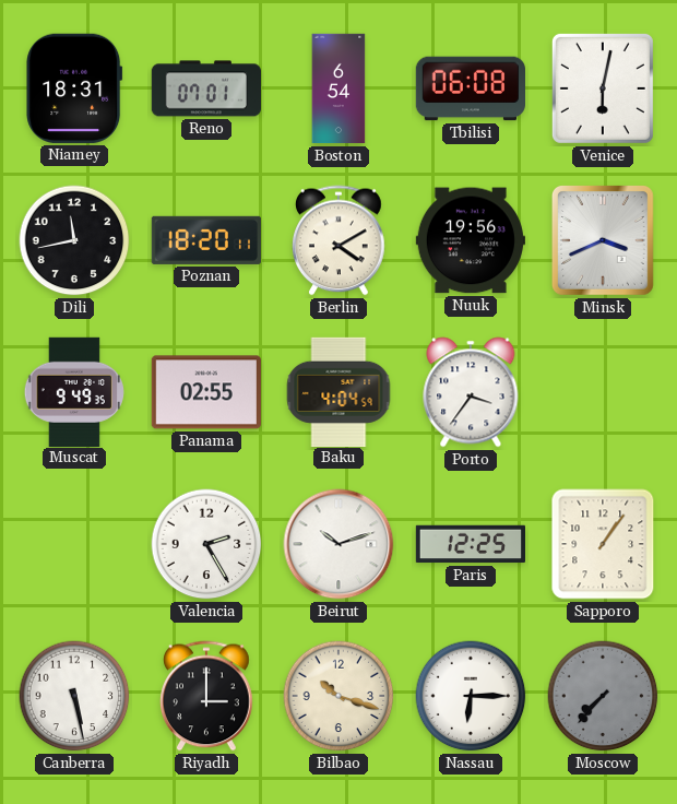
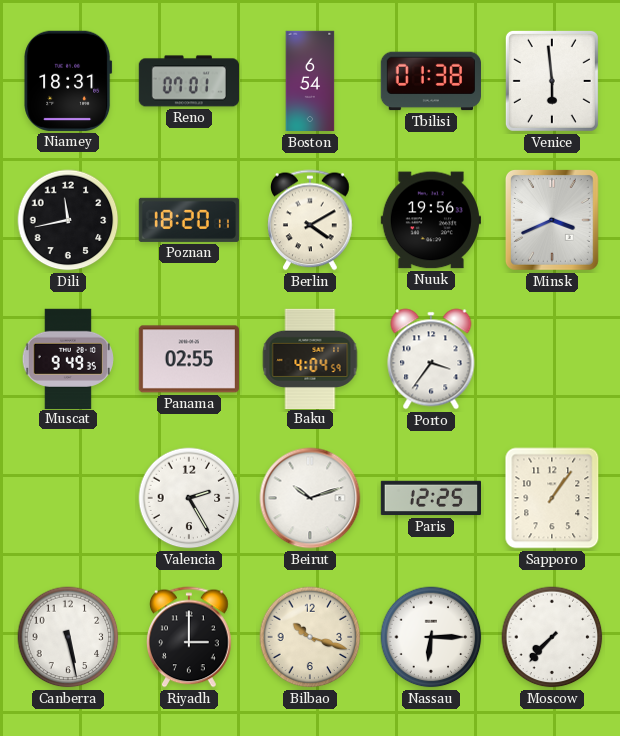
Tbilisi: 06:08 -> 01:38 (430, 81)
Venice: 6:02 -> 5:59 (552, 81)
Moscow dial: grey -> white (552, 637)
